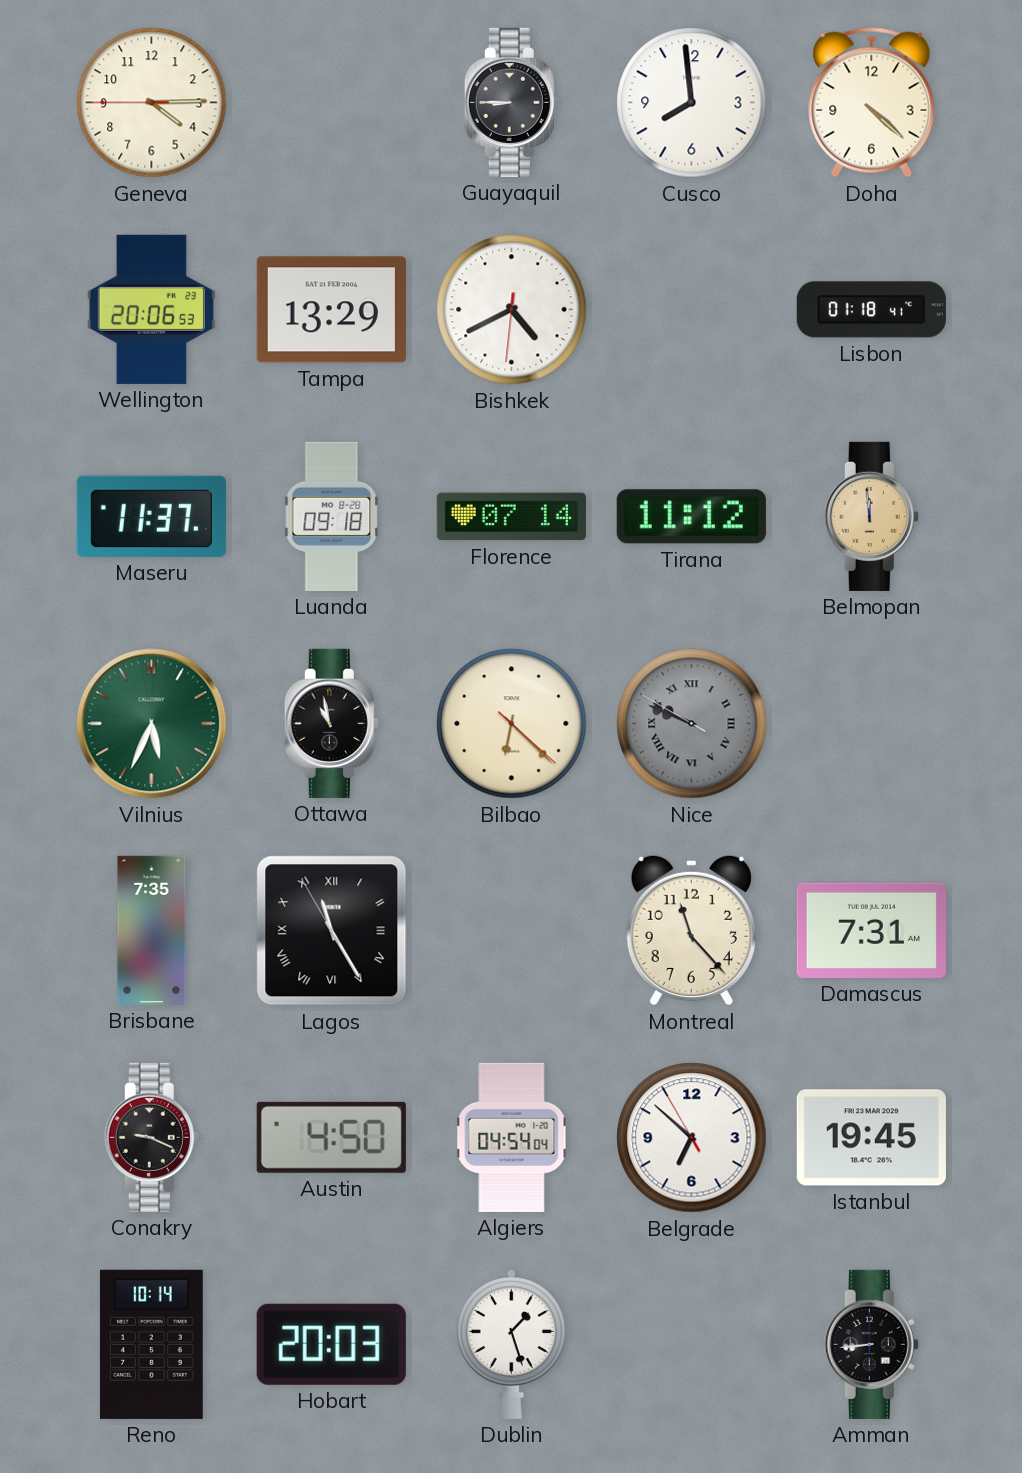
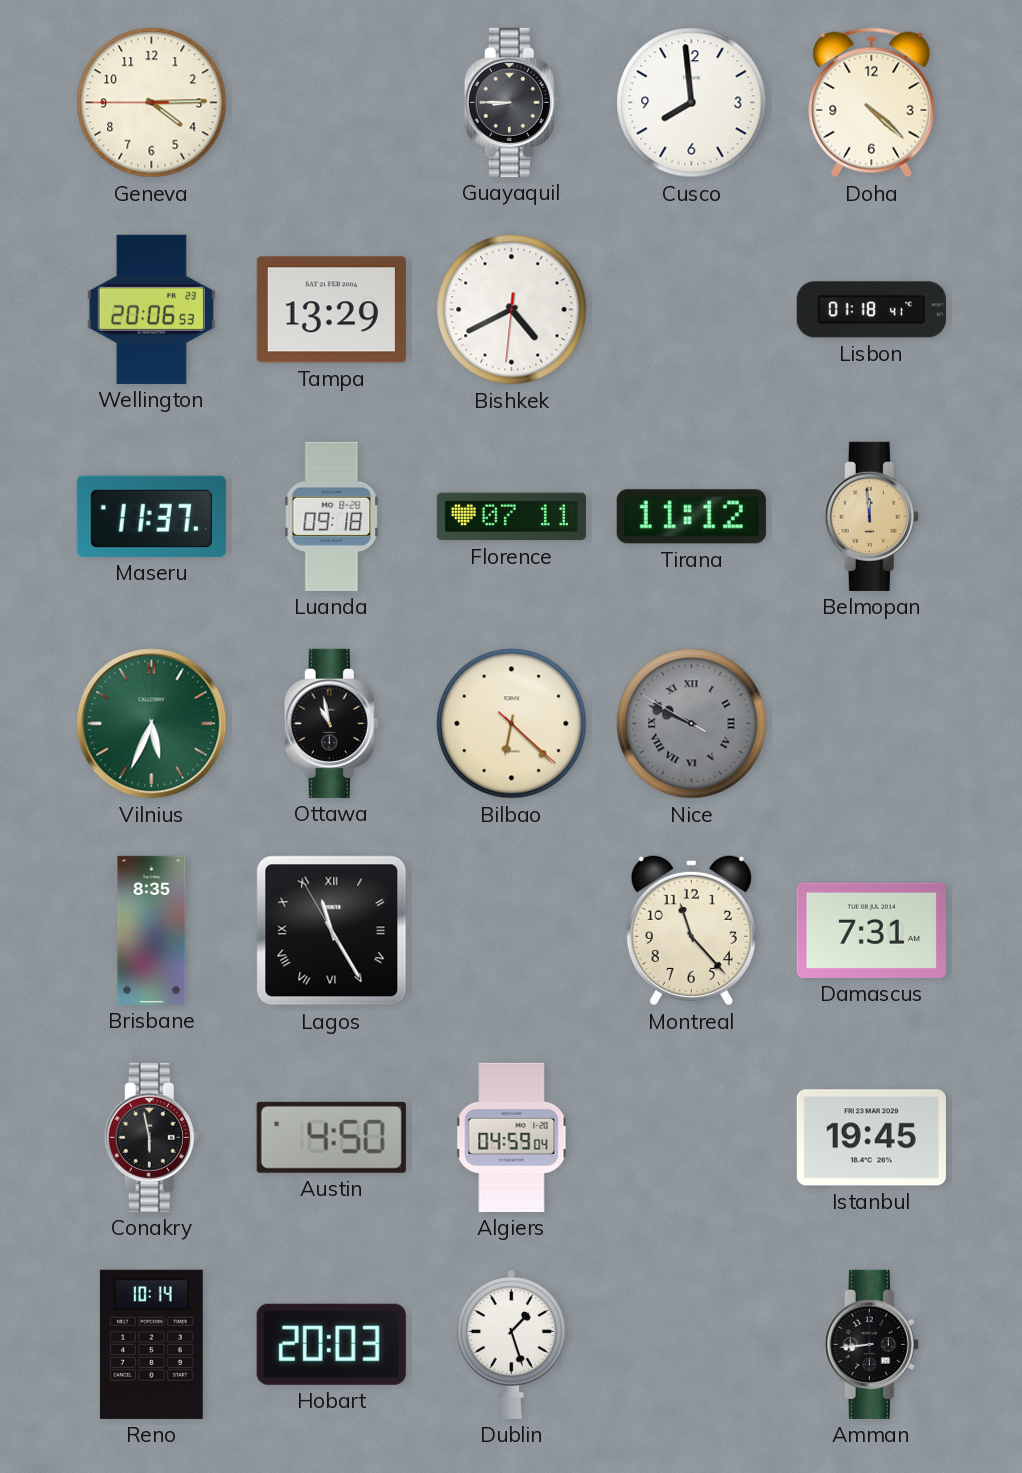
Florence: 07:14 -> 07:11 (511, 517)
Brisbane: 7:35 -> 8:35 (152, 930)
Conakry: 9:19 -> 5:58 (151, 1137)
Algiers: 04:54 -> 04:59 (512, 1137)
Belgrade: 6:51 -> none (692, 1138)
